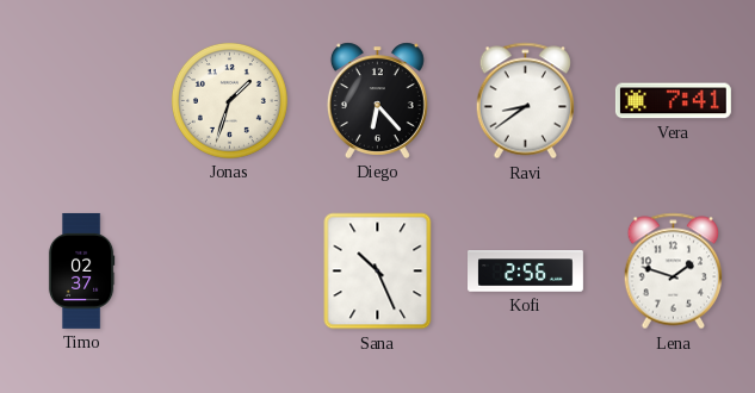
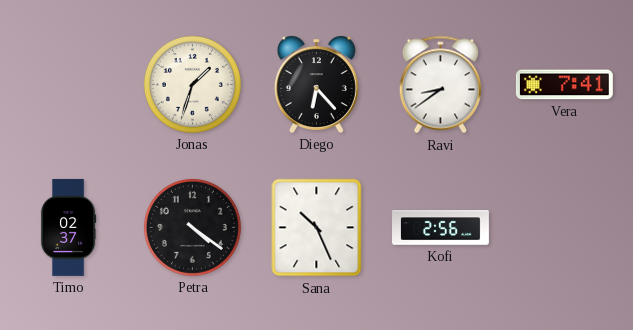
Petra: none -> 4:21 (192, 227)
Lena: 1:48 -> none (673, 272)
